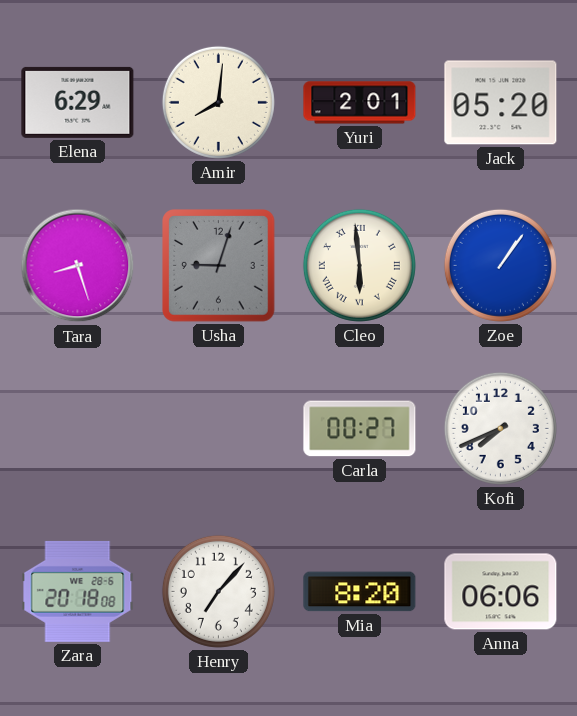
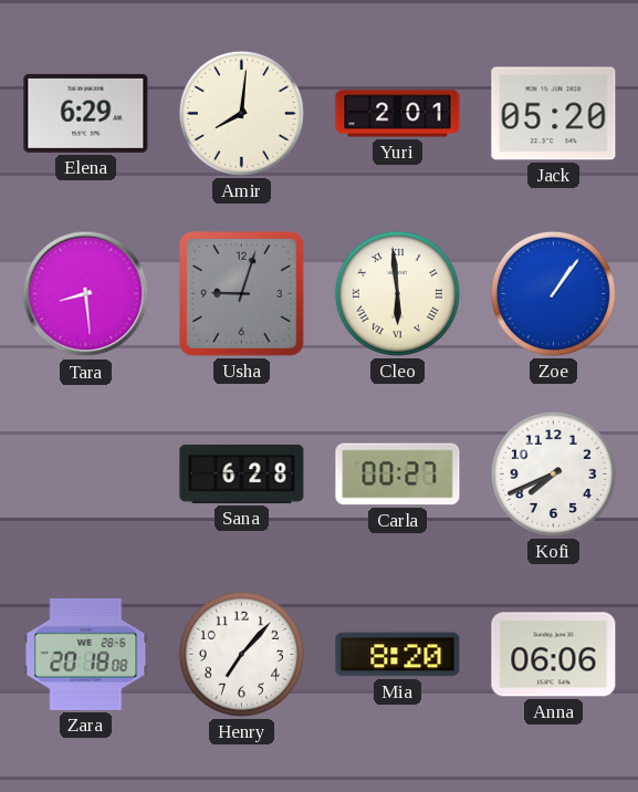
Tara: 8:27 -> 8:29 (86, 294)
Sana: none -> 6:28 (242, 473)
